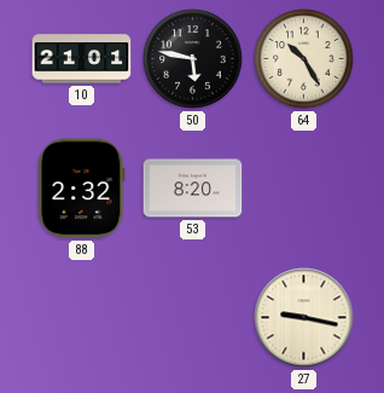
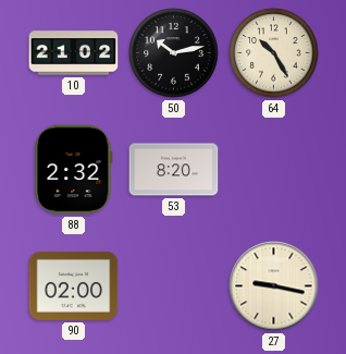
10: 21:01 -> 21:02 (74, 53)
50: 5:47 -> 10:13 (174, 53)
90: none -> 02:00 (74, 285)
